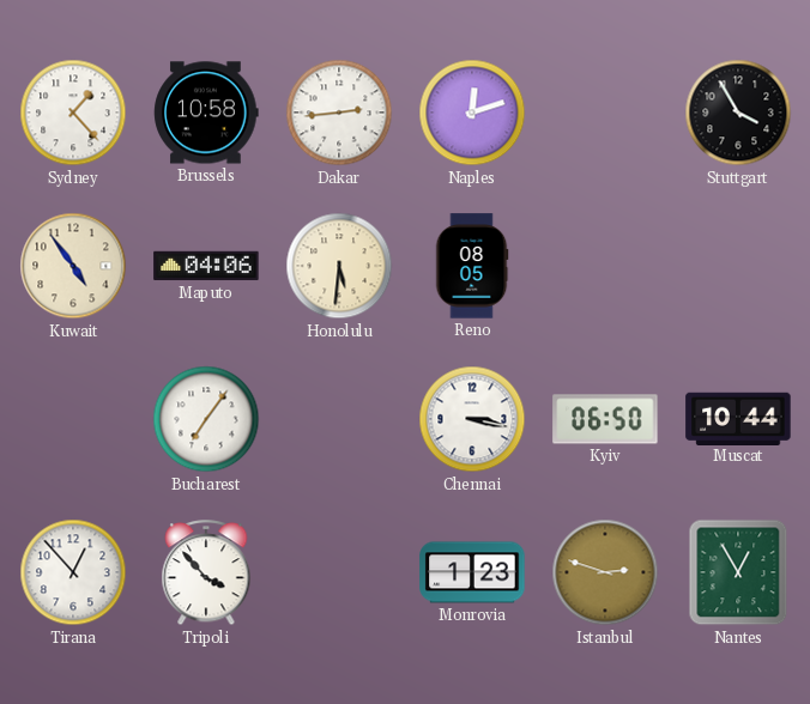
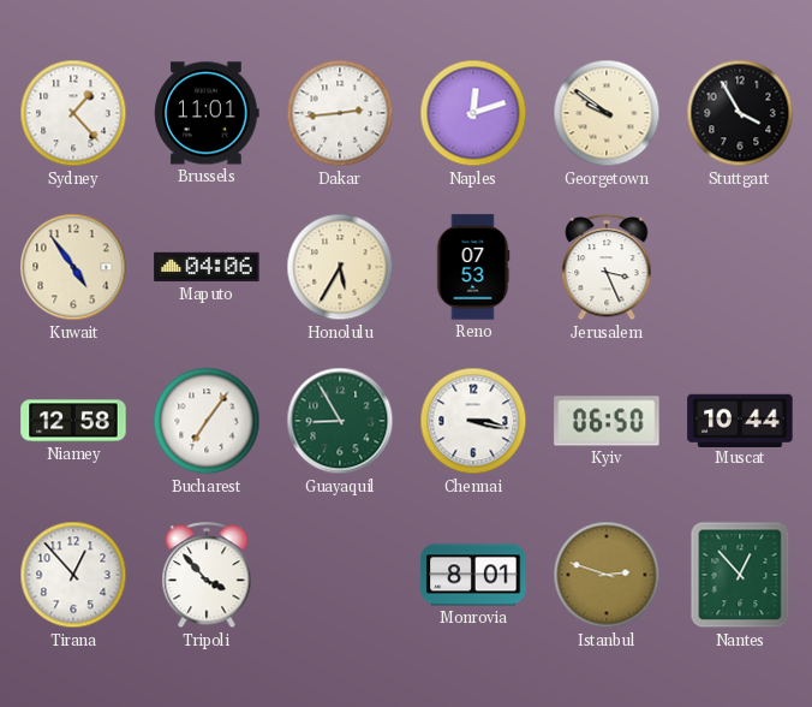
Brussels: 10:58 -> 11:01 (207, 113)
Georgetown: none -> 9:51 (607, 113)
Honolulu: 5:31 -> 5:35 (340, 267)
Reno: 08:05 -> 07:53 (473, 267)
Jerusalem: none -> 3:26 (607, 268)
Niamey: none -> 12:58 (73, 421)
Guayaquil: none -> 8:55 (340, 421)
Monrovia: 1:23 -> 8:01 (473, 575)
Nantes: 12:55 -> 12:53 (740, 575)
